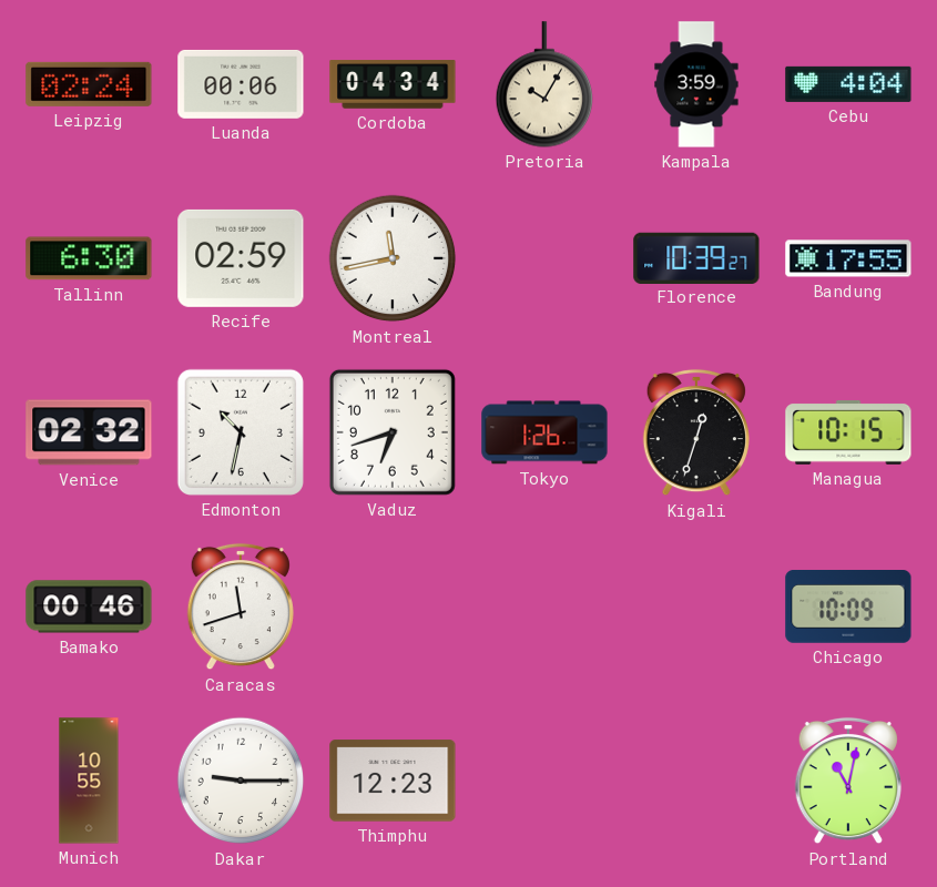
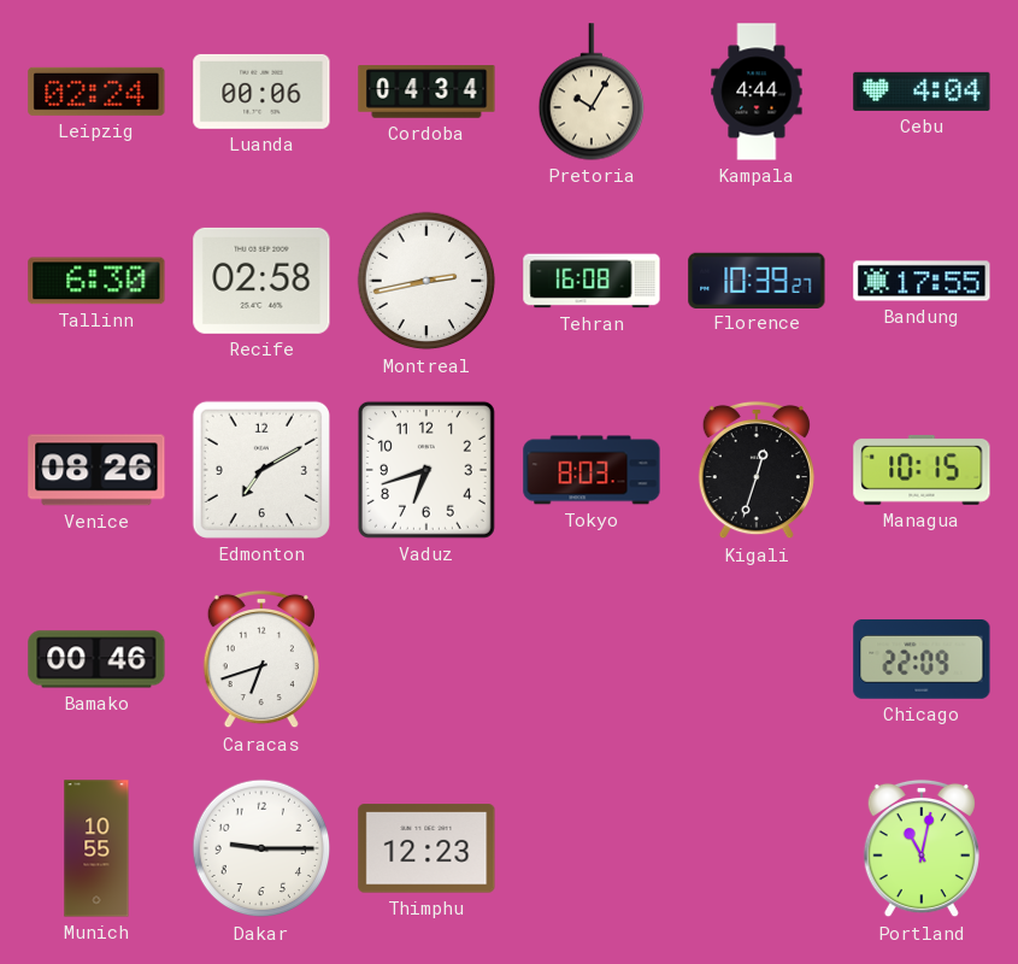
Kampala: 3:59 -> 4:44 (757, 92)
Recife: 02:59 -> 02:58 (261, 281)
Montreal: 11:43 -> 2:43 (426, 281)
Tehran: none -> 16:08 (592, 281)
Venice: 02:32 -> 08:26 (96, 470)
Edmonton: 10:32 -> 7:10 (261, 470)
Tokyo: 1:26 -> 8:03 (592, 470)
Caracas: 11:42 -> 6:42 (261, 659)
Chicago: 10:09 -> 22:09 (922, 660)
